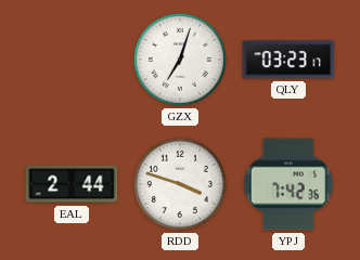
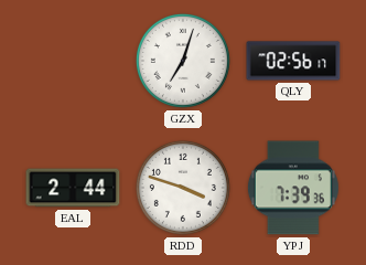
QLY: 03:23 -> 02:56 (293, 61)
YPJ: 7:42 -> 7:39 (293, 188)
